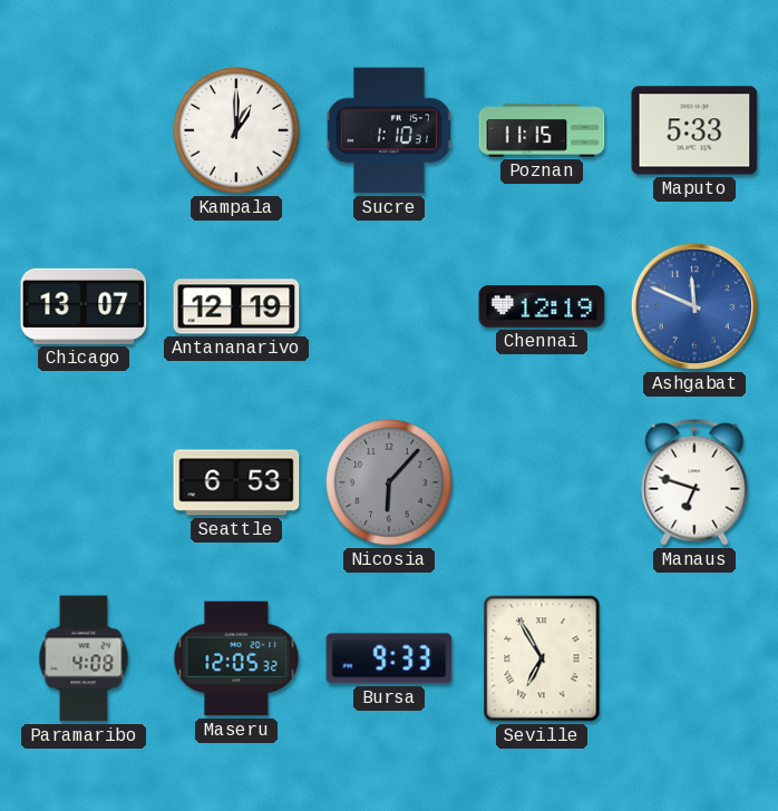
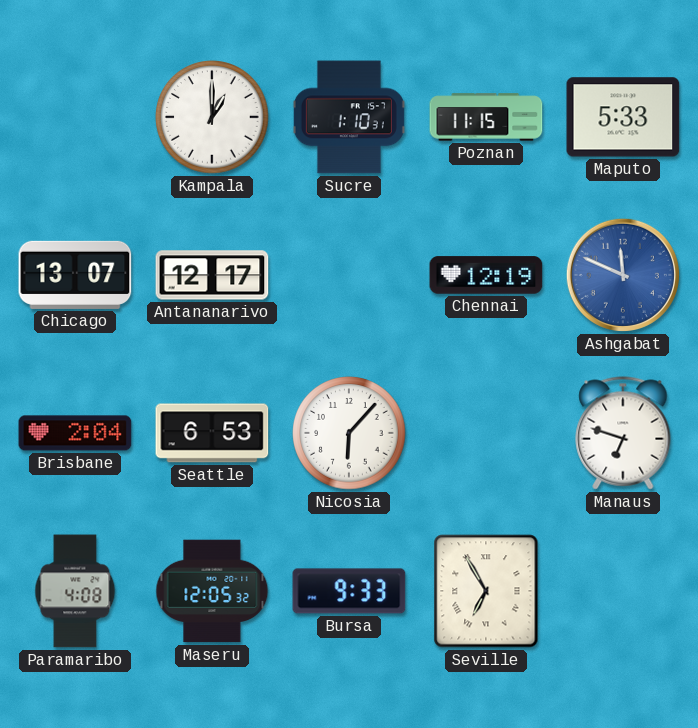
Antananarivo: 12:19 -> 12:17 (212, 275)
Brisbane: none -> 2:04 (75, 433)
Nicosia dial: grey -> white (349, 433)
